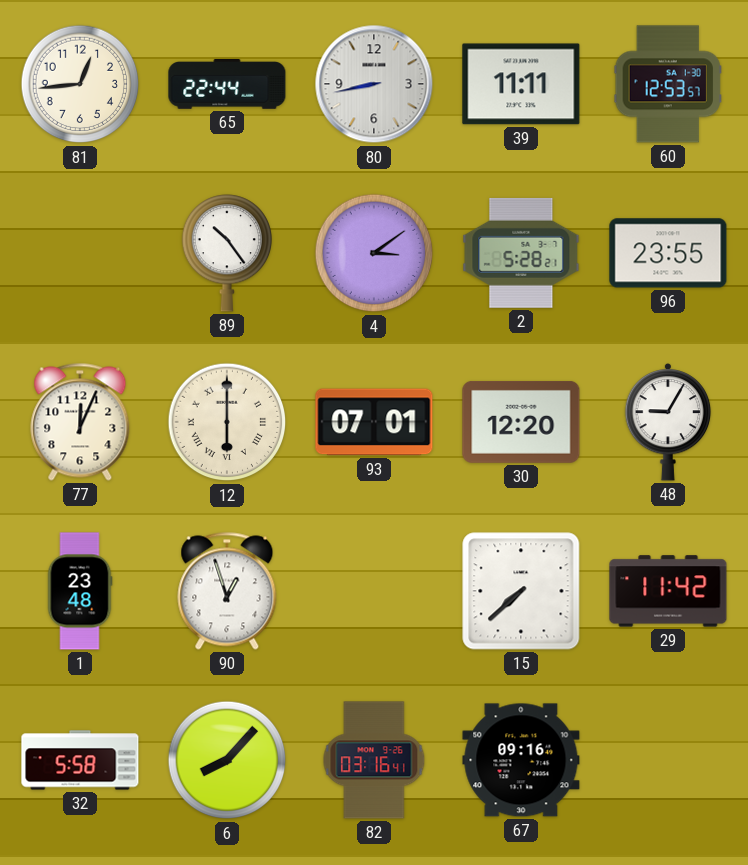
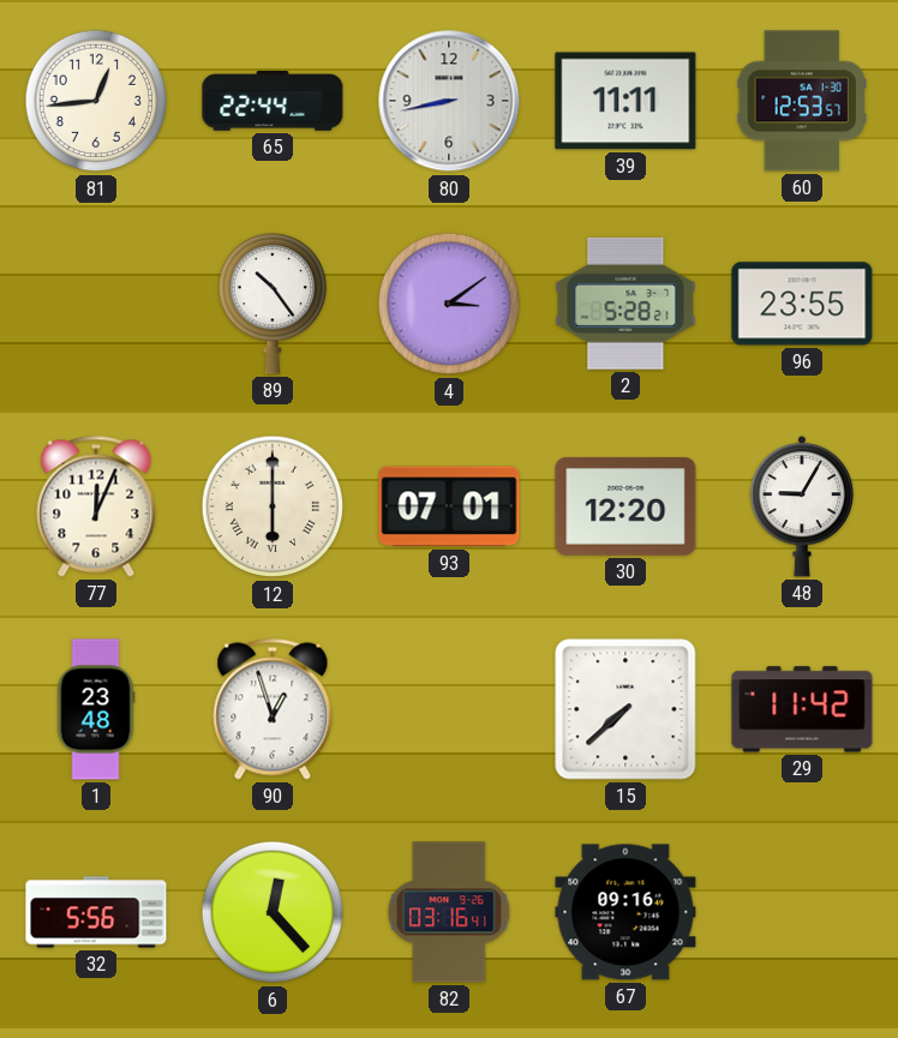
32: 5:58 -> 5:56 (96, 912)
6: 8:07 -> 12:23 (273, 912)
